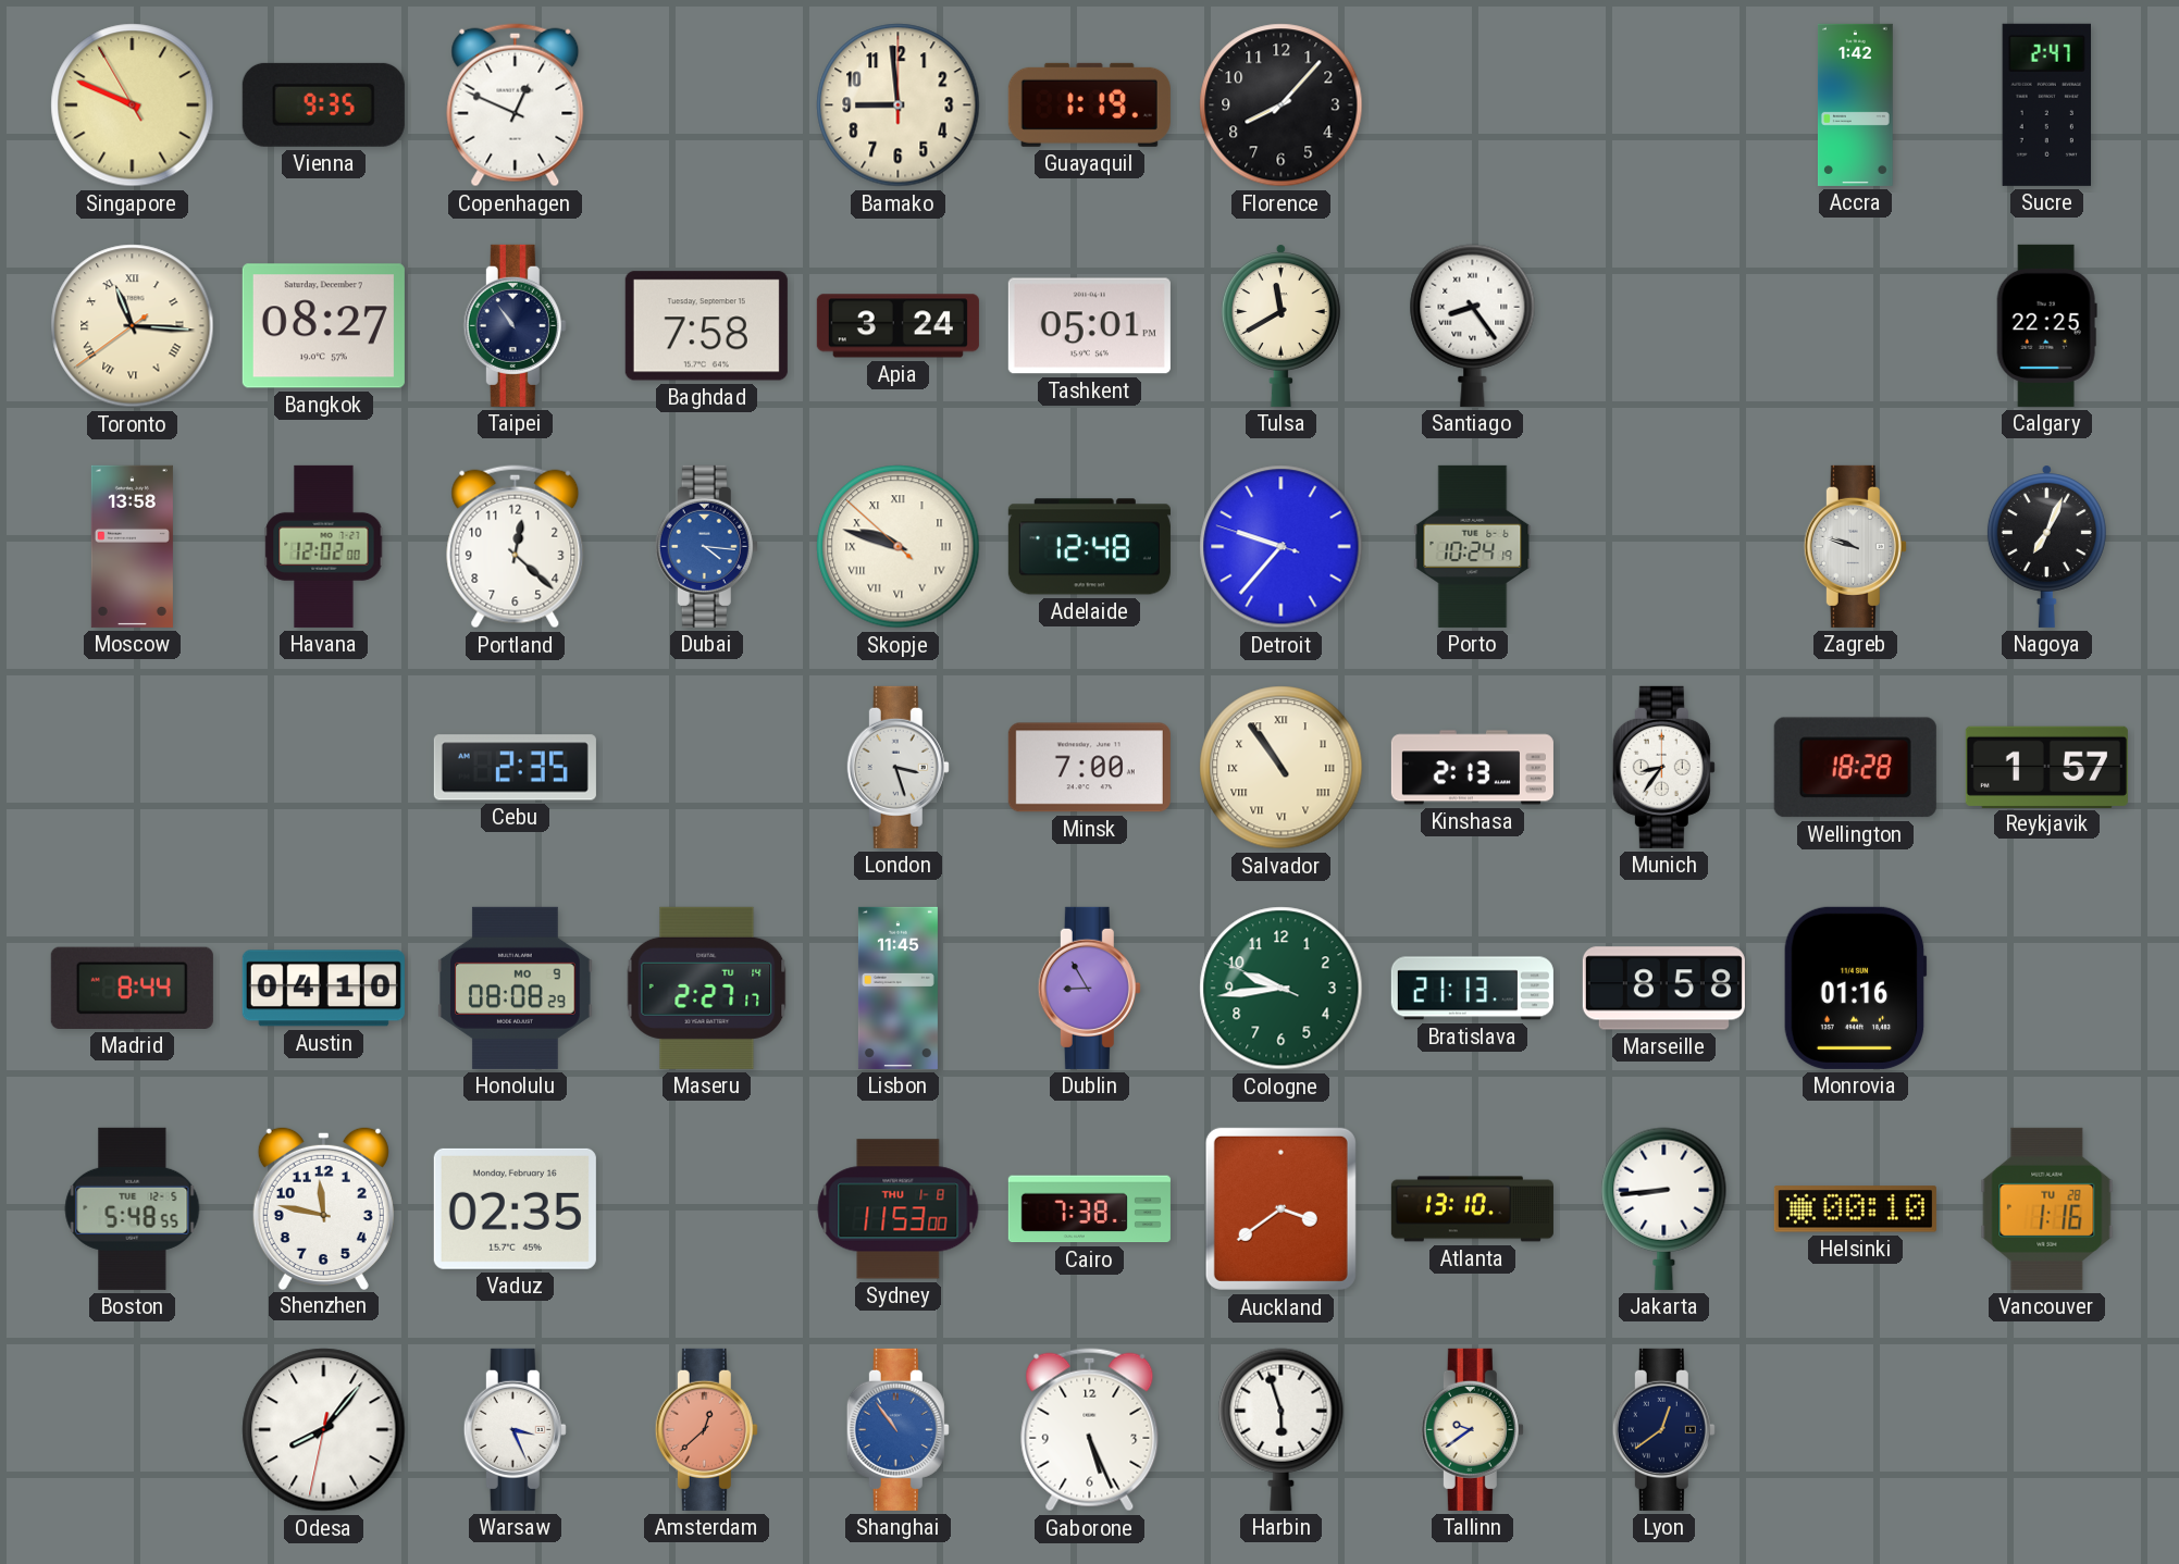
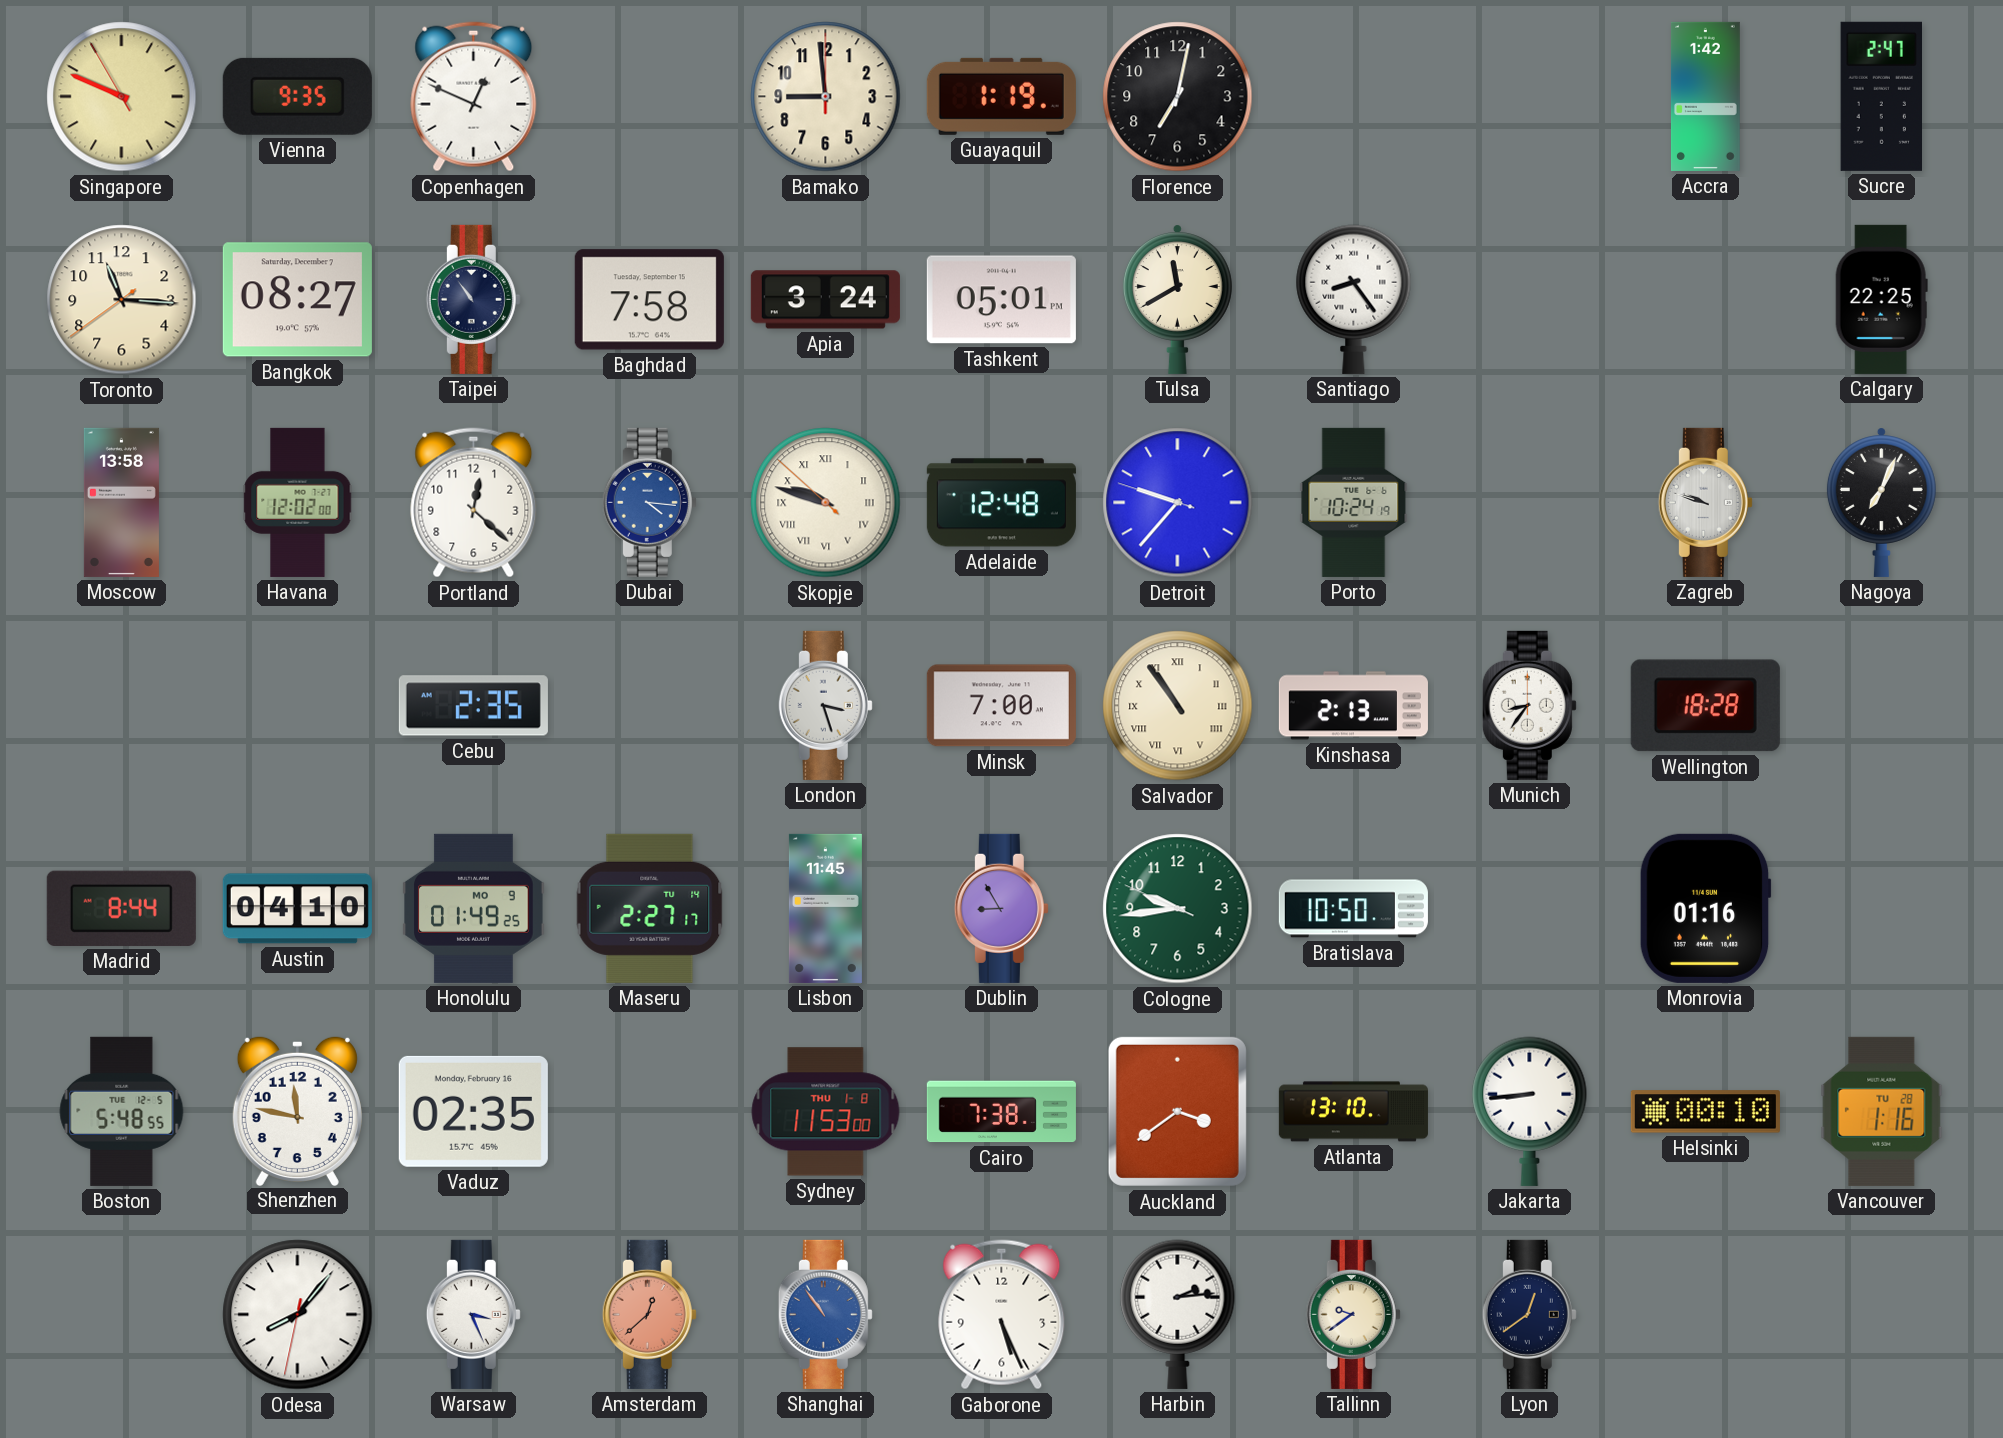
Florence: 8:07 -> 7:02 (1178, 97)
Toronto numerals: Roman -> Arabic (122, 300)
Reykjavik: 1:57 -> none (2046, 767)
Honolulu: 08:08 -> 01:49 (474, 908)
Bratislava: 21:13 -> 10:50 (1353, 909)
Marseille: 8:58 -> none (1663, 989)
Harbin: 5:57 -> 2:14 (1178, 1314)
